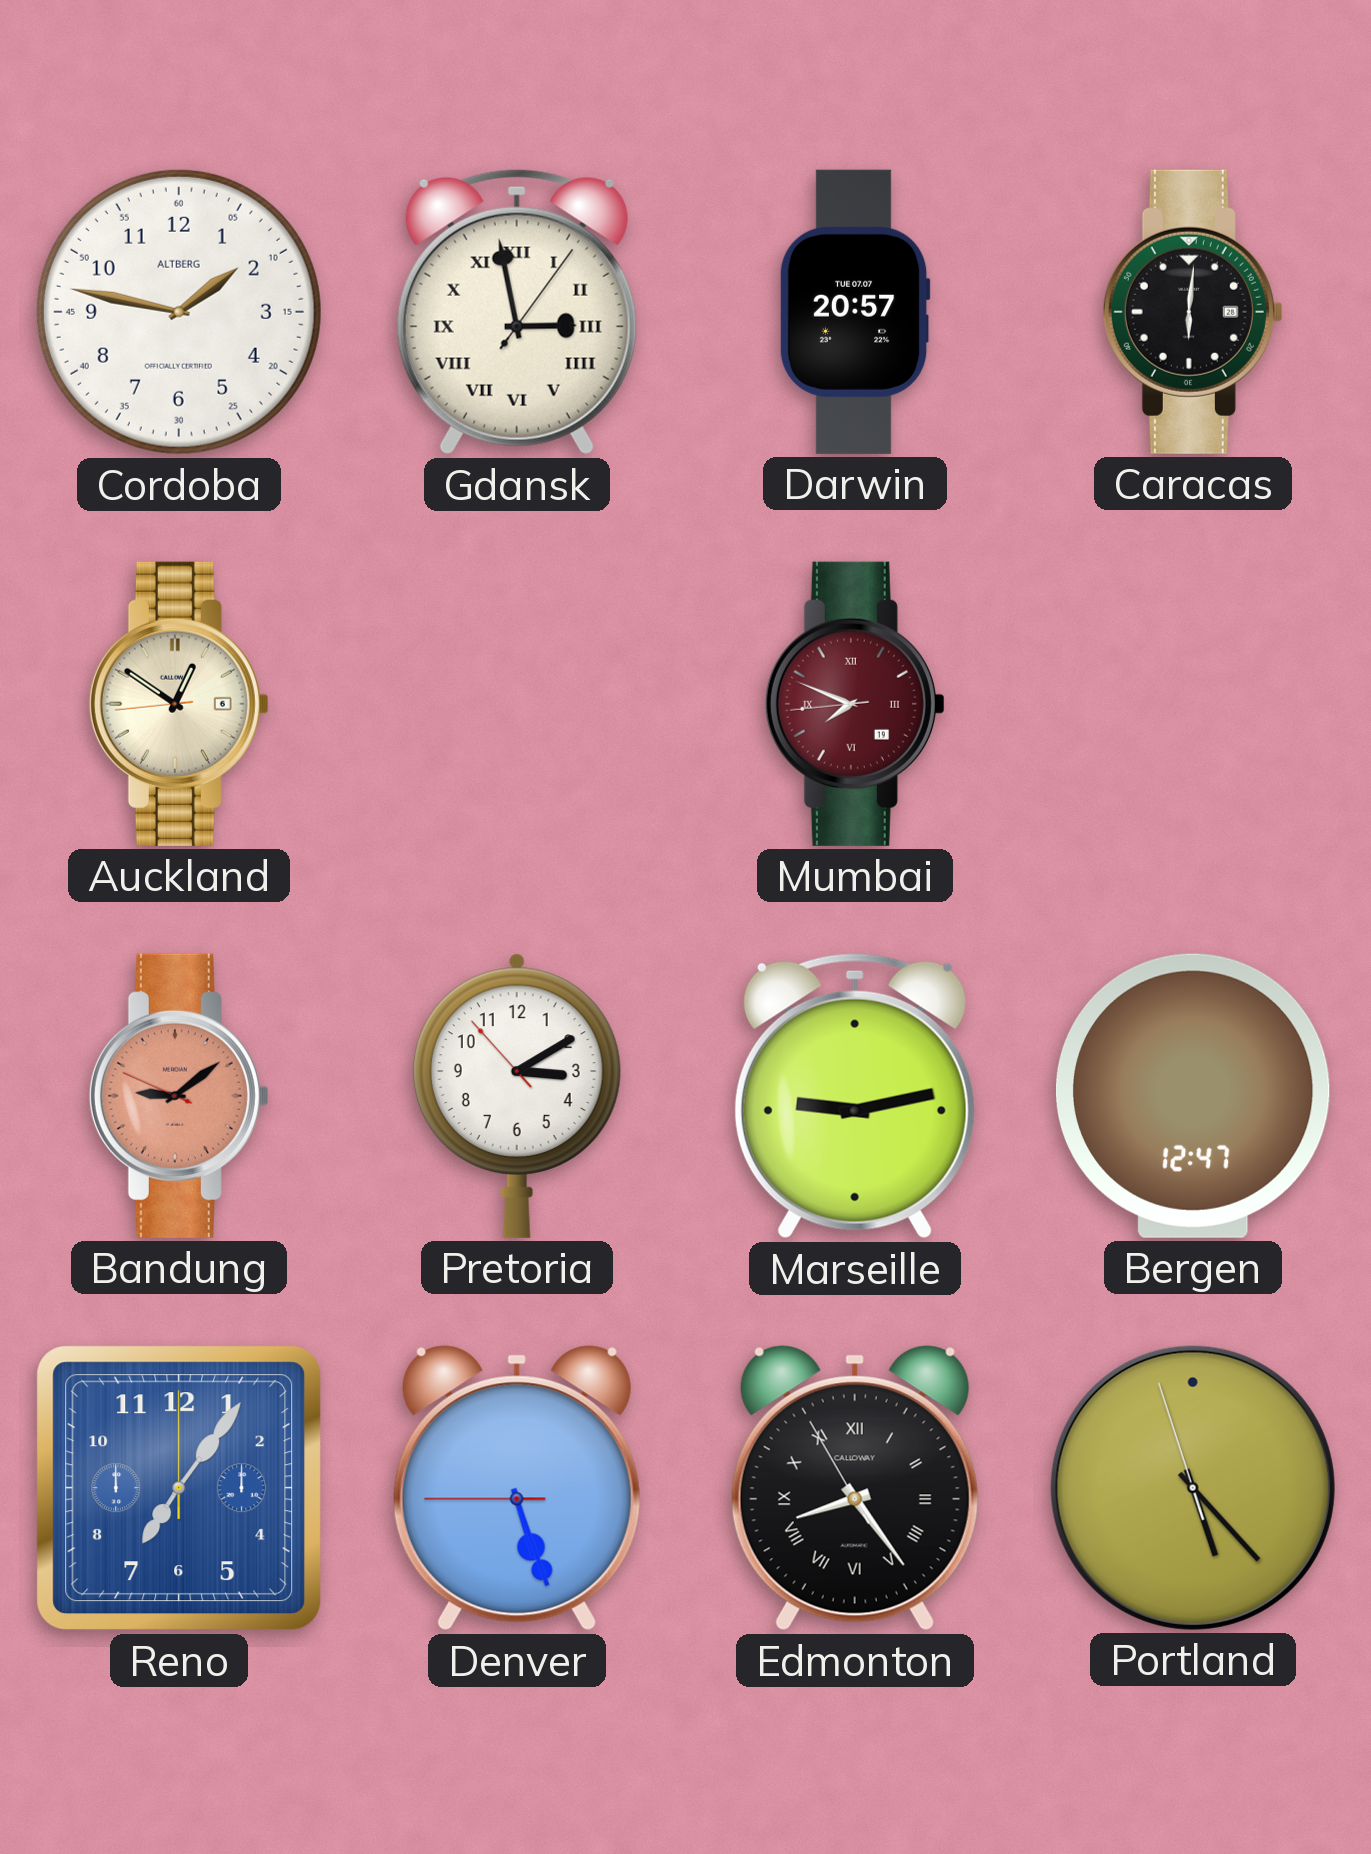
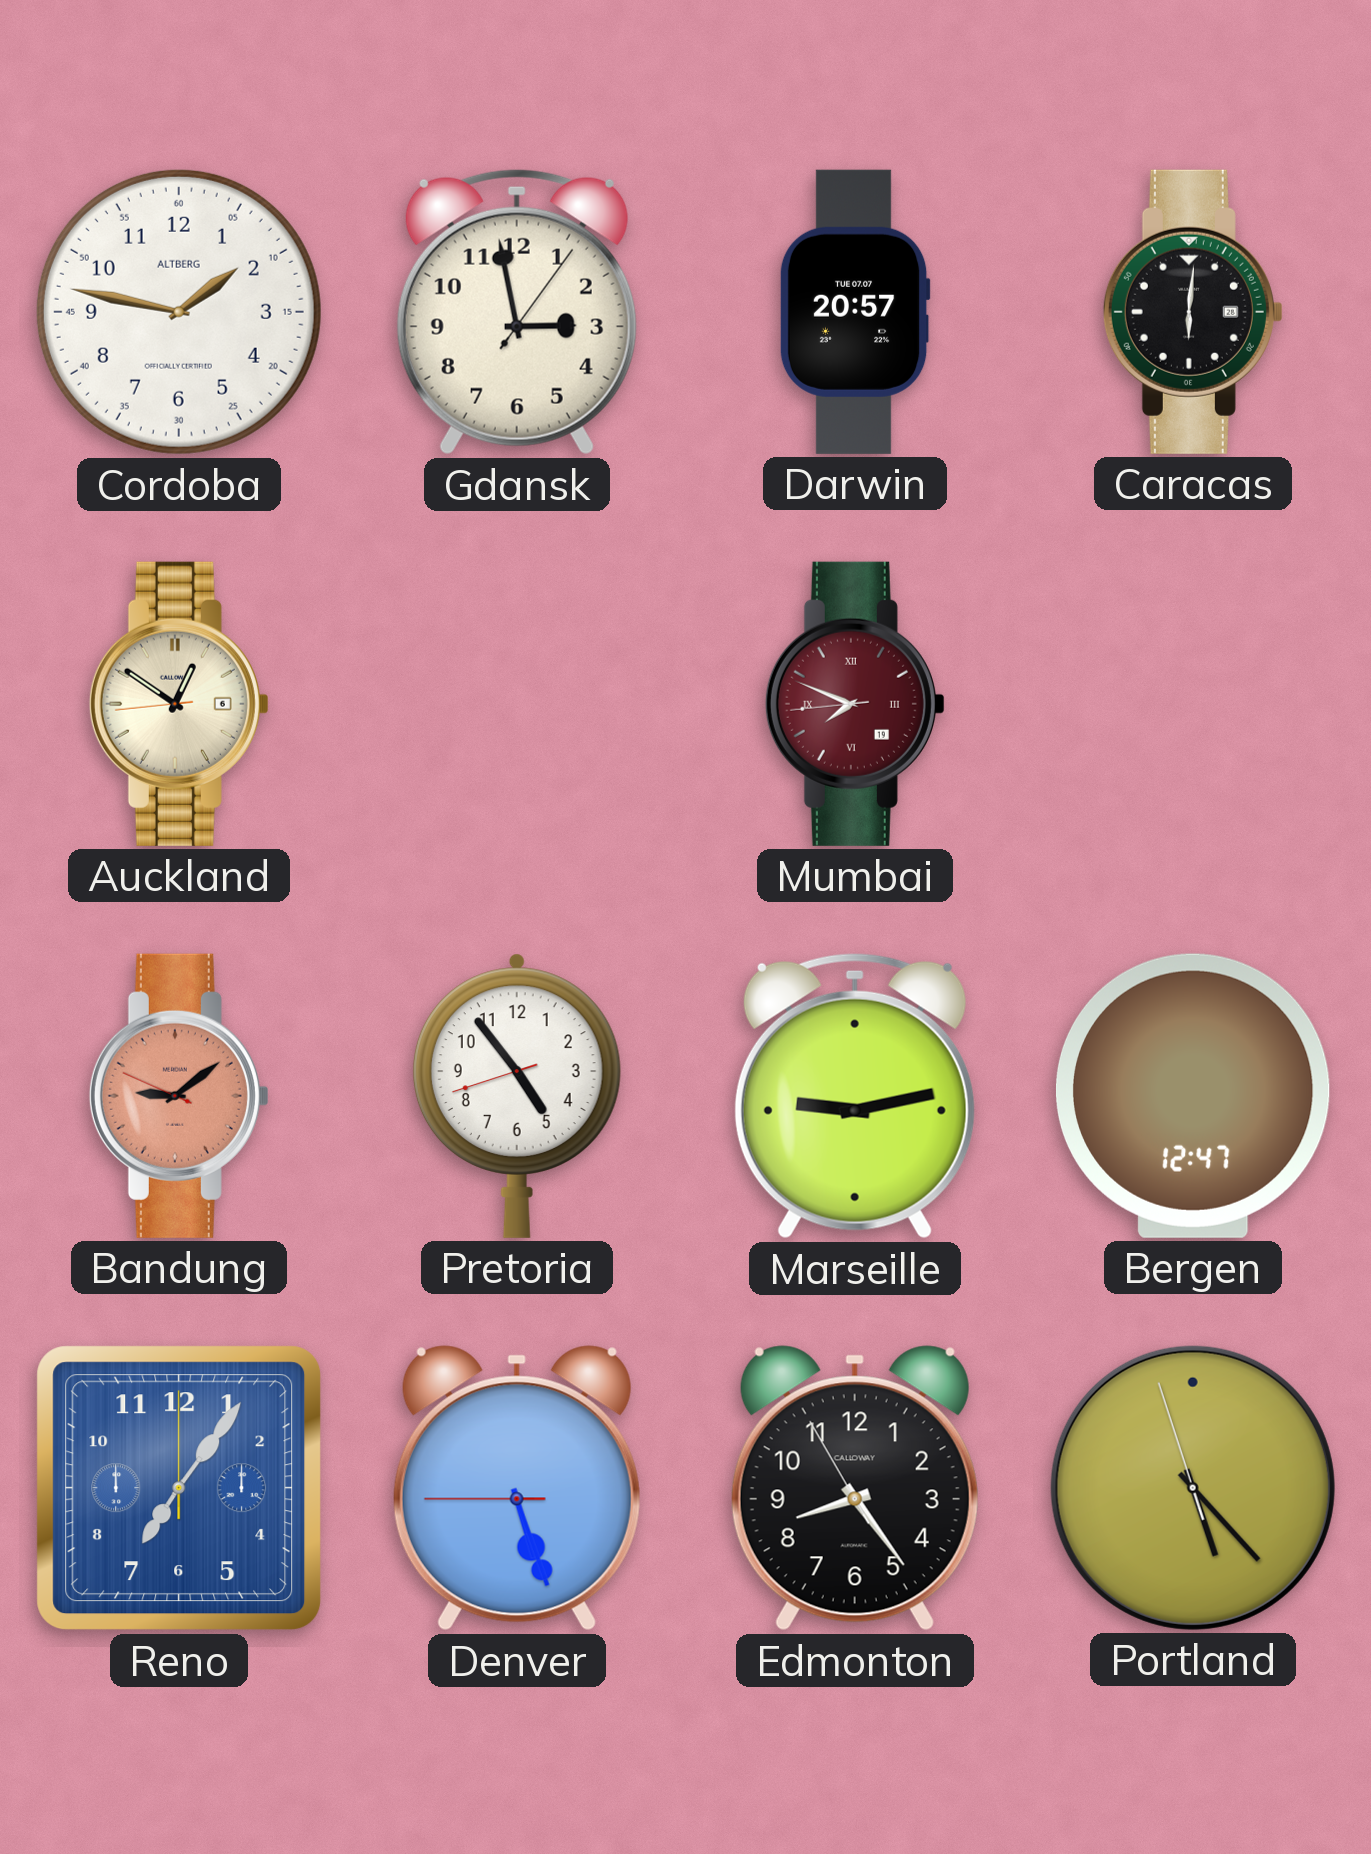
Gdansk numerals: Roman -> Arabic (517, 312)
Pretoria: 3:09 -> 4:53 (517, 1096)
Edmonton numerals: Roman -> Arabic (855, 1488)
